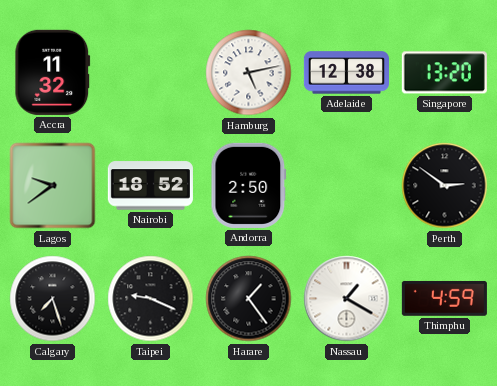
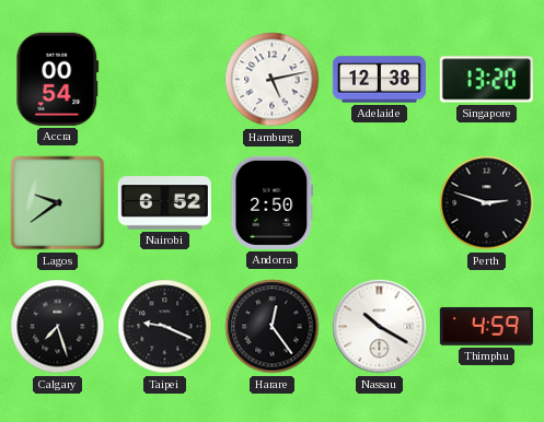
Accra: 11:32 -> 00:54 (58, 79)
Nairobi: 18:52 -> 6:52 (164, 203)
Perth: 2:51 -> 2:48 (487, 203)
Harare: 1:24 -> 12:24 (273, 327)
Nassau: 1:20 -> 10:20 (380, 327)
